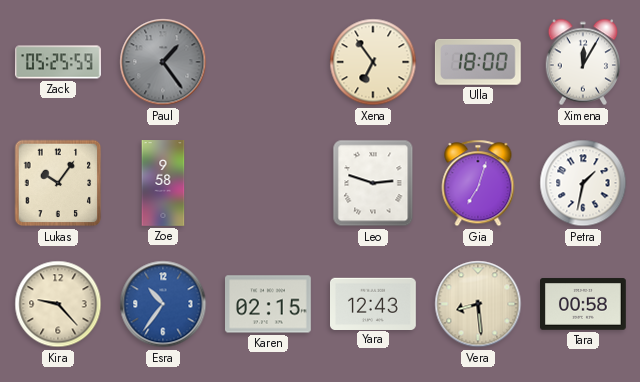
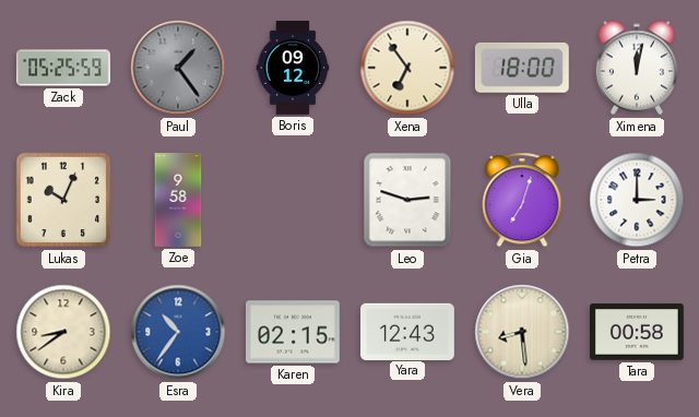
Boris: none -> 09:12 (293, 68)
Ximena: 12:05 -> 12:02 (637, 68)
Lukas: 10:06 -> 10:04 (63, 200)
Petra: 1:32 -> 3:00 (637, 200)
Kira: 9:23 -> 8:39 (63, 332)
